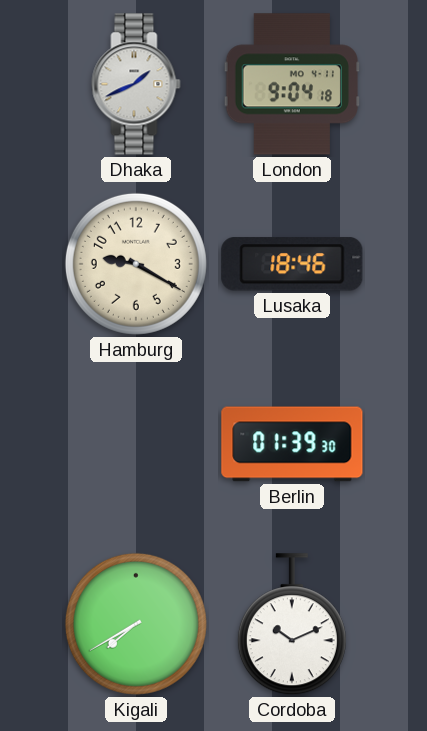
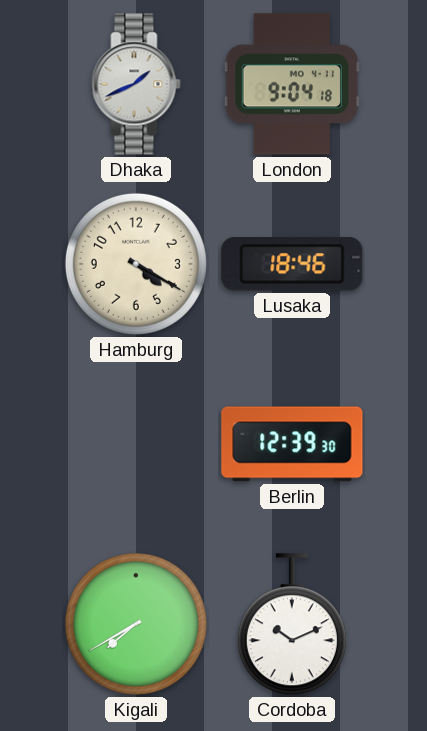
Hamburg: 9:20 -> 4:20 (136, 264)
Berlin: 01:39 -> 12:39 (292, 444)
